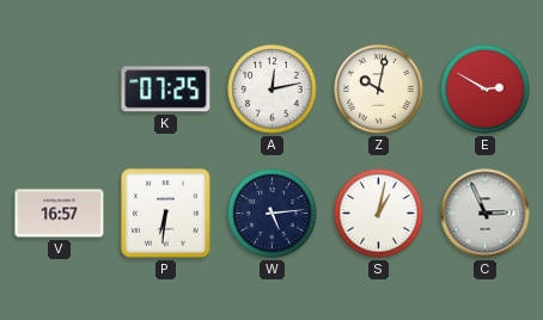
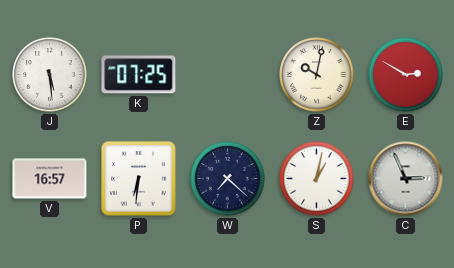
J: none -> 5:29 (50, 75)
A: 12:13 -> none (273, 90)
W: 5:14 -> 7:22 (228, 179)
